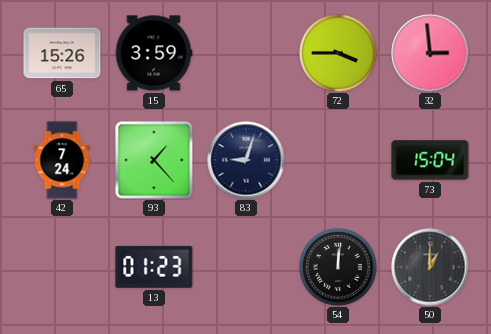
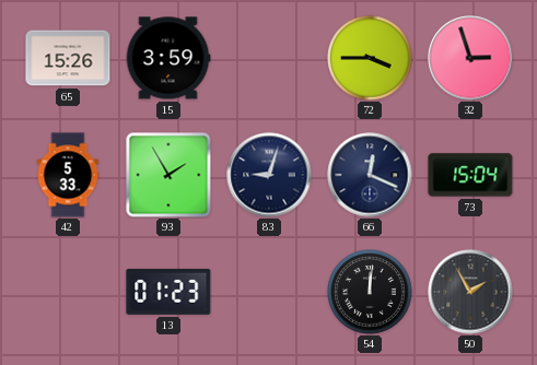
32: 2:59 -> 2:57 (470, 58)
42: 7:24 -> 5:33 (68, 175)
93: 1:23 -> 1:55 (168, 175)
66: none -> 12:19 (370, 175)
50: 1:00 -> 1:55 (470, 292)
